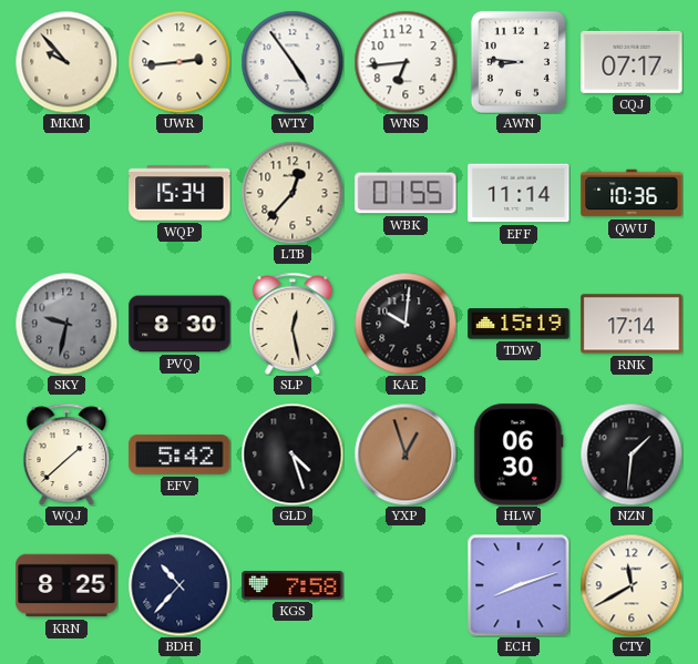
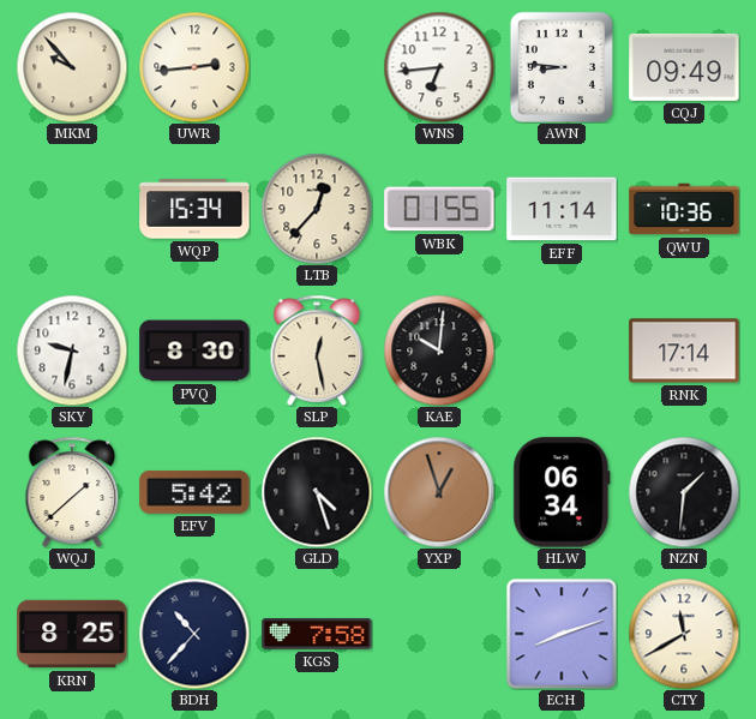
WTY: 4:54 -> none (292, 62)
CQJ: 07:17 -> 09:49 (684, 67)
SKY dial: grey -> white (72, 350)
TDW: 15:19 -> none (519, 324)
HLW: 06:30 -> 06:34 (562, 492)
